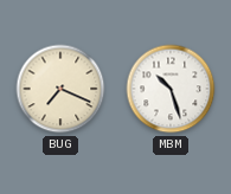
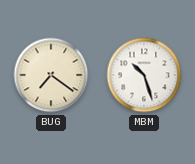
BUG: 7:19 -> 7:21 (51, 75)
